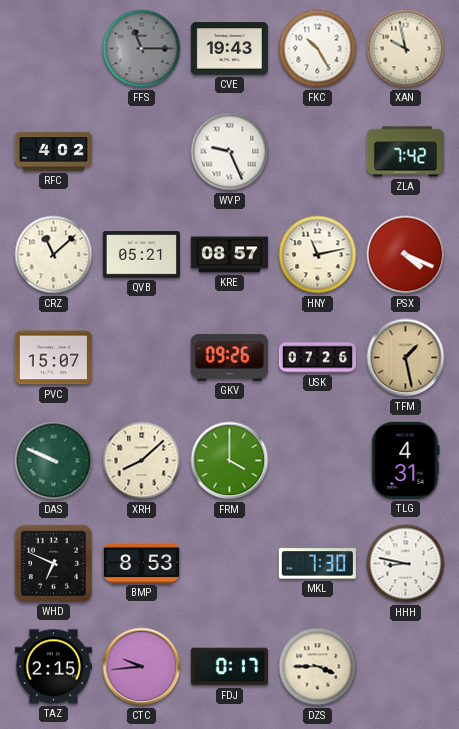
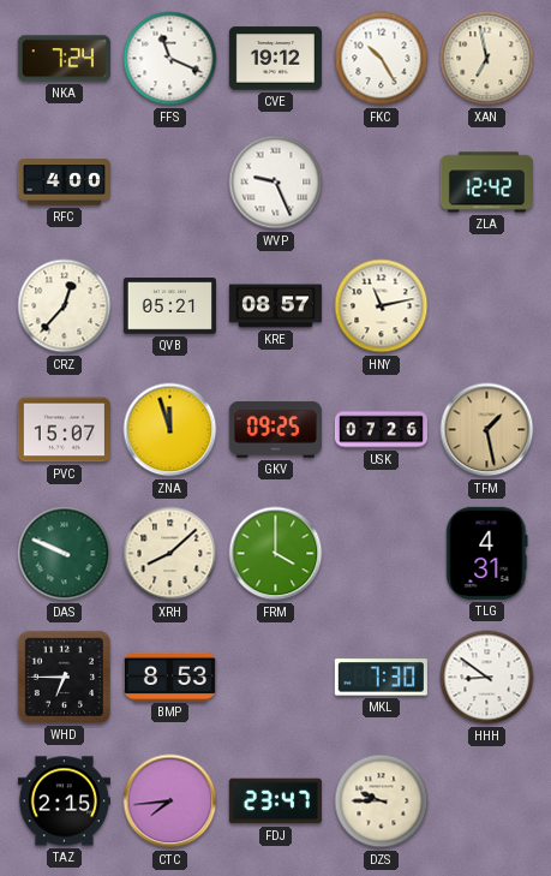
NKA: none -> 7:24 (64, 59)
FFS: 11:15 -> 11:19 (170, 59)
FFS dial: grey -> white (170, 59)
CVE: 19:43 -> 19:12 (275, 59)
XAN: 9:58 -> 6:58 (487, 59)
RFC: 4:02 -> 4:00 (64, 183)
ZLA: 7:42 -> 12:42 (486, 183)
CRZ: 11:08 -> 12:37 (65, 306)
PSX: 4:19 -> none (406, 255)
ZNA: none -> 11:57 (170, 430)
GKV: 09:26 -> 09:25 (275, 430)
WHD: 6:49 -> 6:45 (64, 677)
HHH: 8:47 -> 8:51 (487, 678)
CTC: 9:44 -> 7:44 (170, 801)
FDJ: 0:17 -> 23:47 (275, 801)
DZS: 3:45 -> 9:45 (382, 801)
